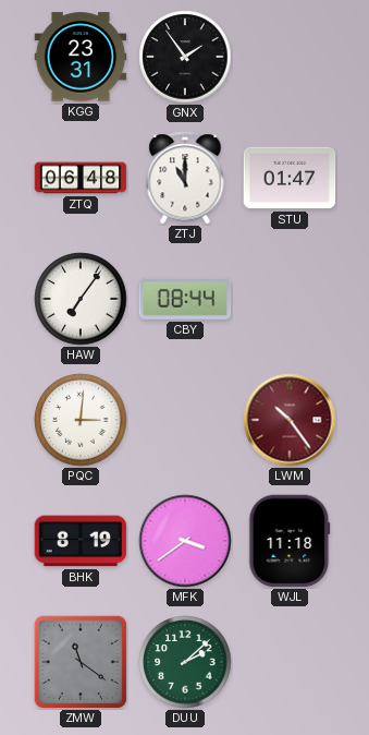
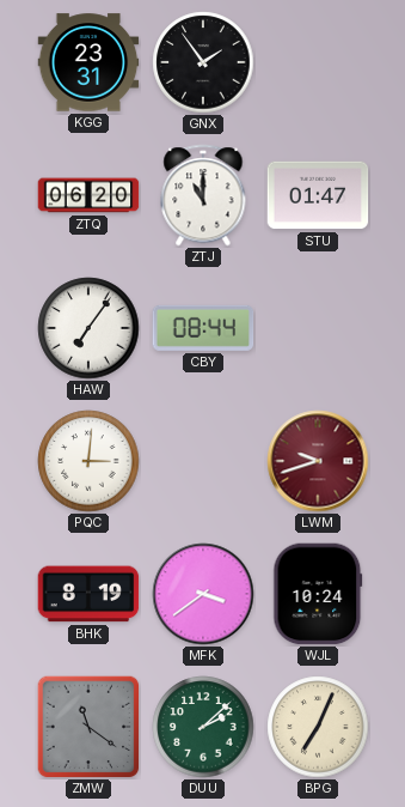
ZTQ: 06:48 -> 06:20 (88, 195)
LWM: 10:24 -> 9:42 (318, 461)
WJL: 11:18 -> 10:24 (318, 594)
BPG: none -> 7:04 (318, 727)
